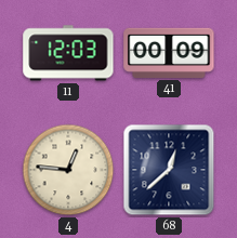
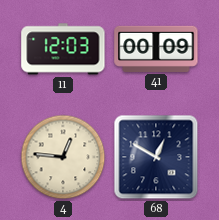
68: 12:38 -> 12:50 (156, 157)
